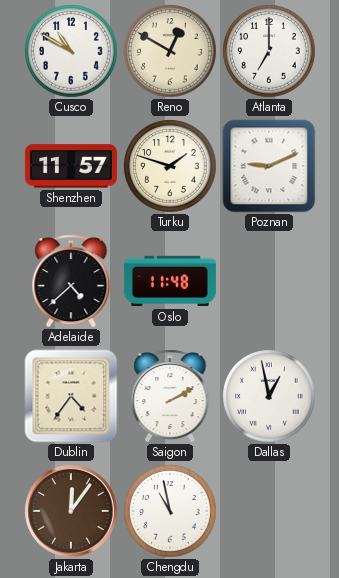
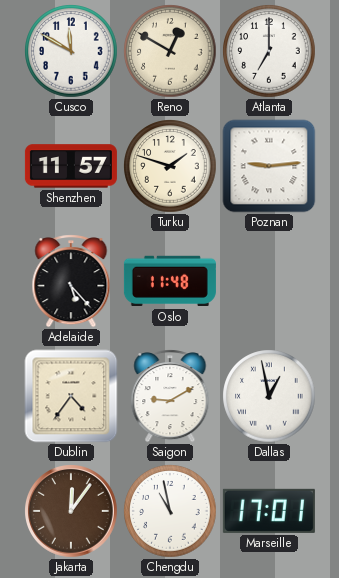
Cusco: 10:50 -> 11:50 (71, 51)
Poznan: 9:11 -> 9:14 (269, 166)
Adelaide: 4:38 -> 5:23 (71, 281)
Saigon: 2:10 -> 9:10 (170, 396)
Marseille: none -> 17:01 (269, 511)
